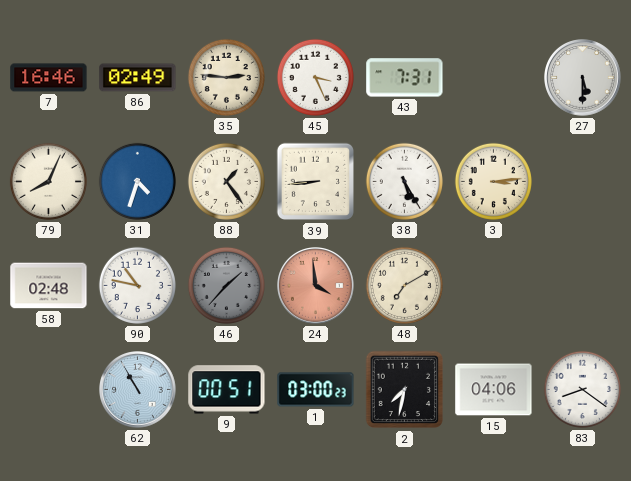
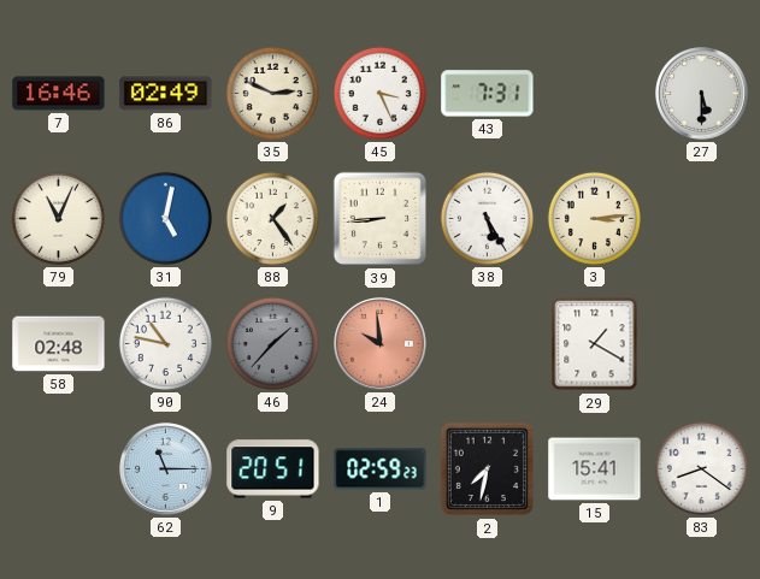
35: 2:46 -> 2:49 (272, 93)
79: 8:04 -> 11:04 (58, 218)
31: 4:33 -> 5:02 (165, 218)
24: 3:59 -> 9:59 (381, 344)
48: 7:10 -> none (404, 285)
29: none -> 1:20 (595, 344)
62: 10:55 -> 11:15 (166, 469)
9: 00:51 -> 20:51 (273, 469)
1: 03:00 -> 02:59 (381, 469)
15: 04:06 -> 15:41 (595, 469)
